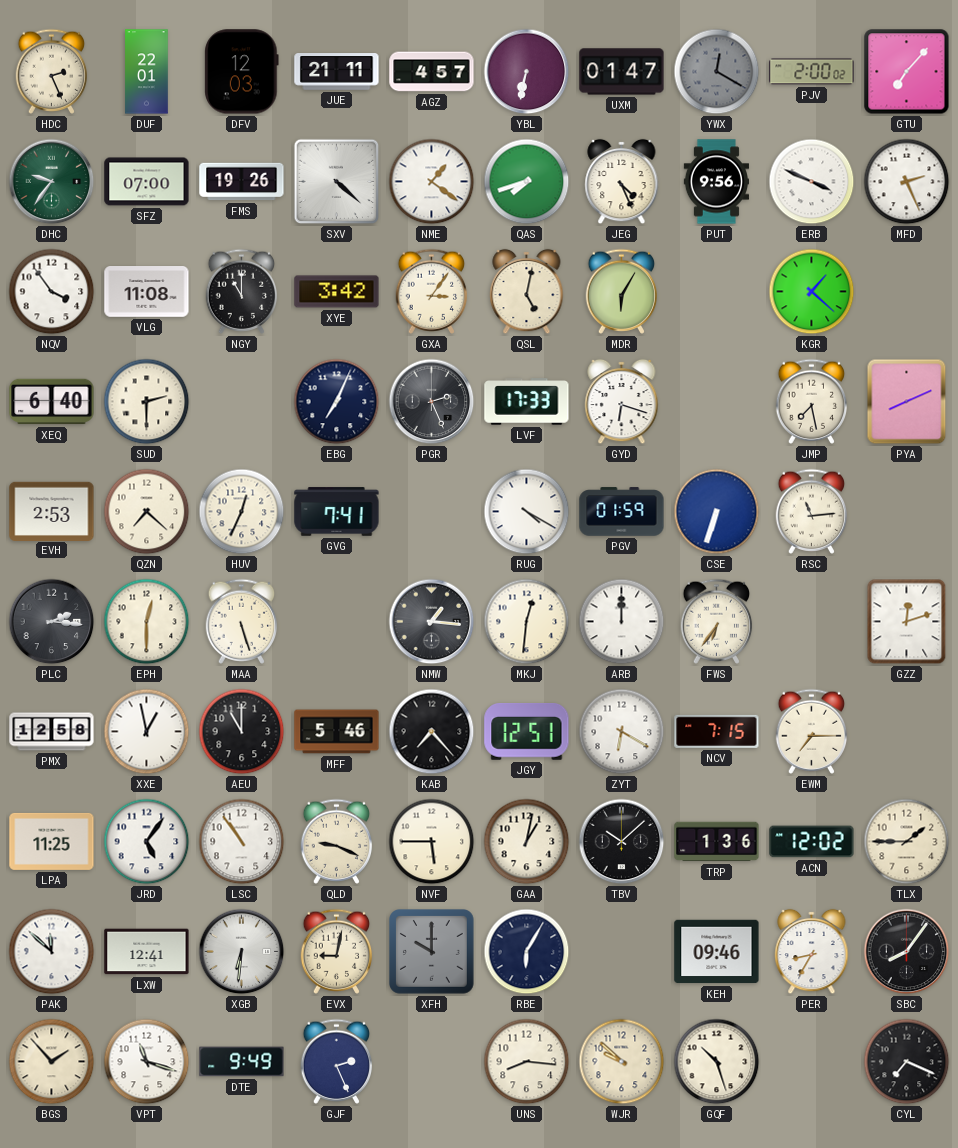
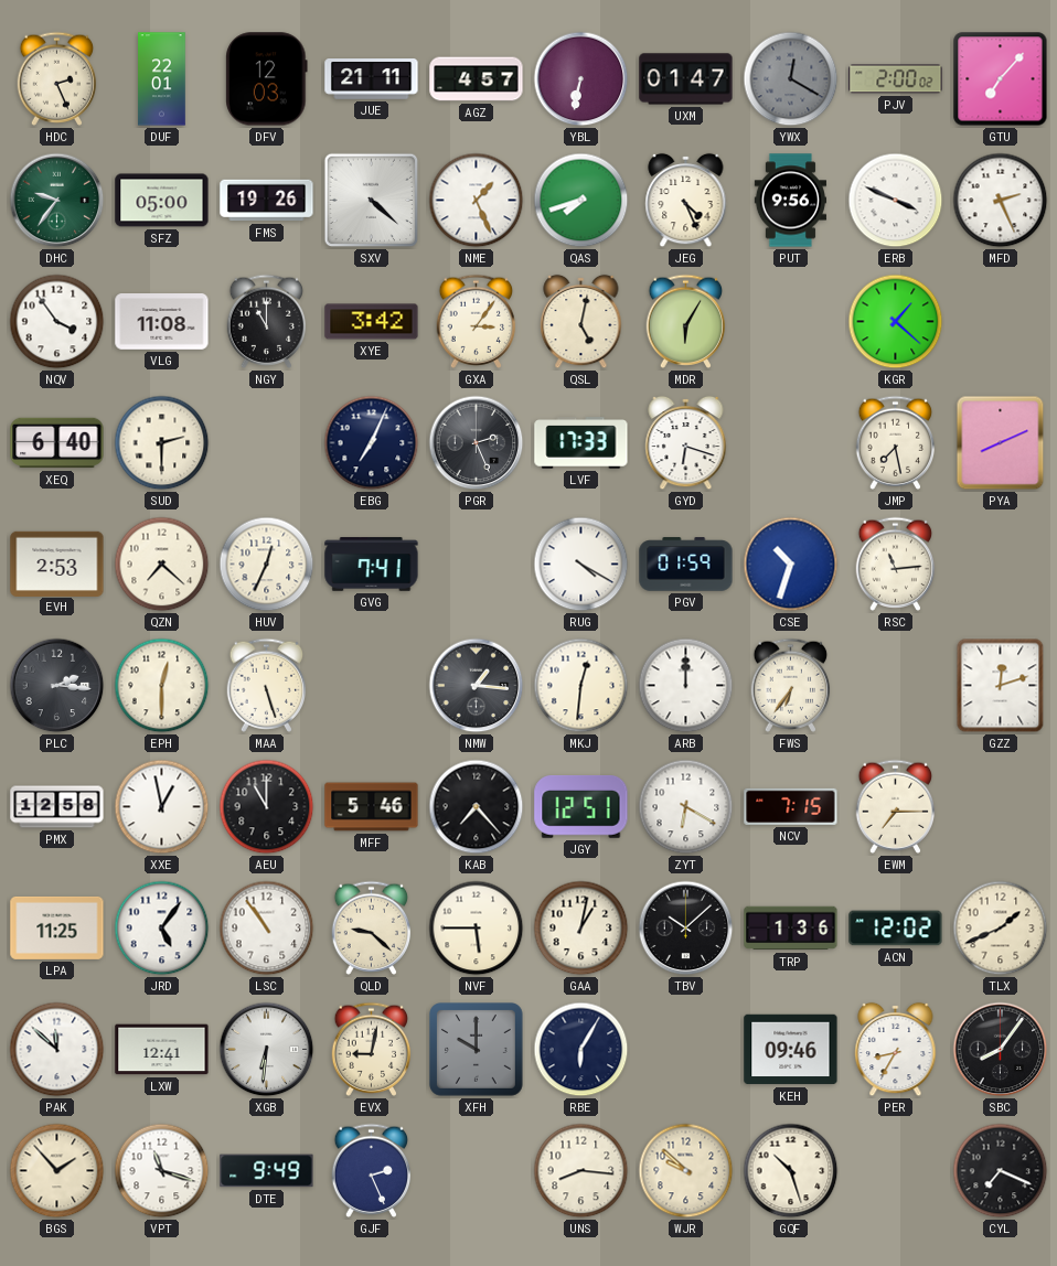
SFZ: 07:00 -> 05:00 (162, 201)
NME: 1:21 -> 1:26 (477, 201)
CSE: 6:33 -> 10:33 (791, 565)
QLD: 9:19 -> 9:22 (372, 927)
TLX: 1:45 -> 1:41 (1001, 929)
